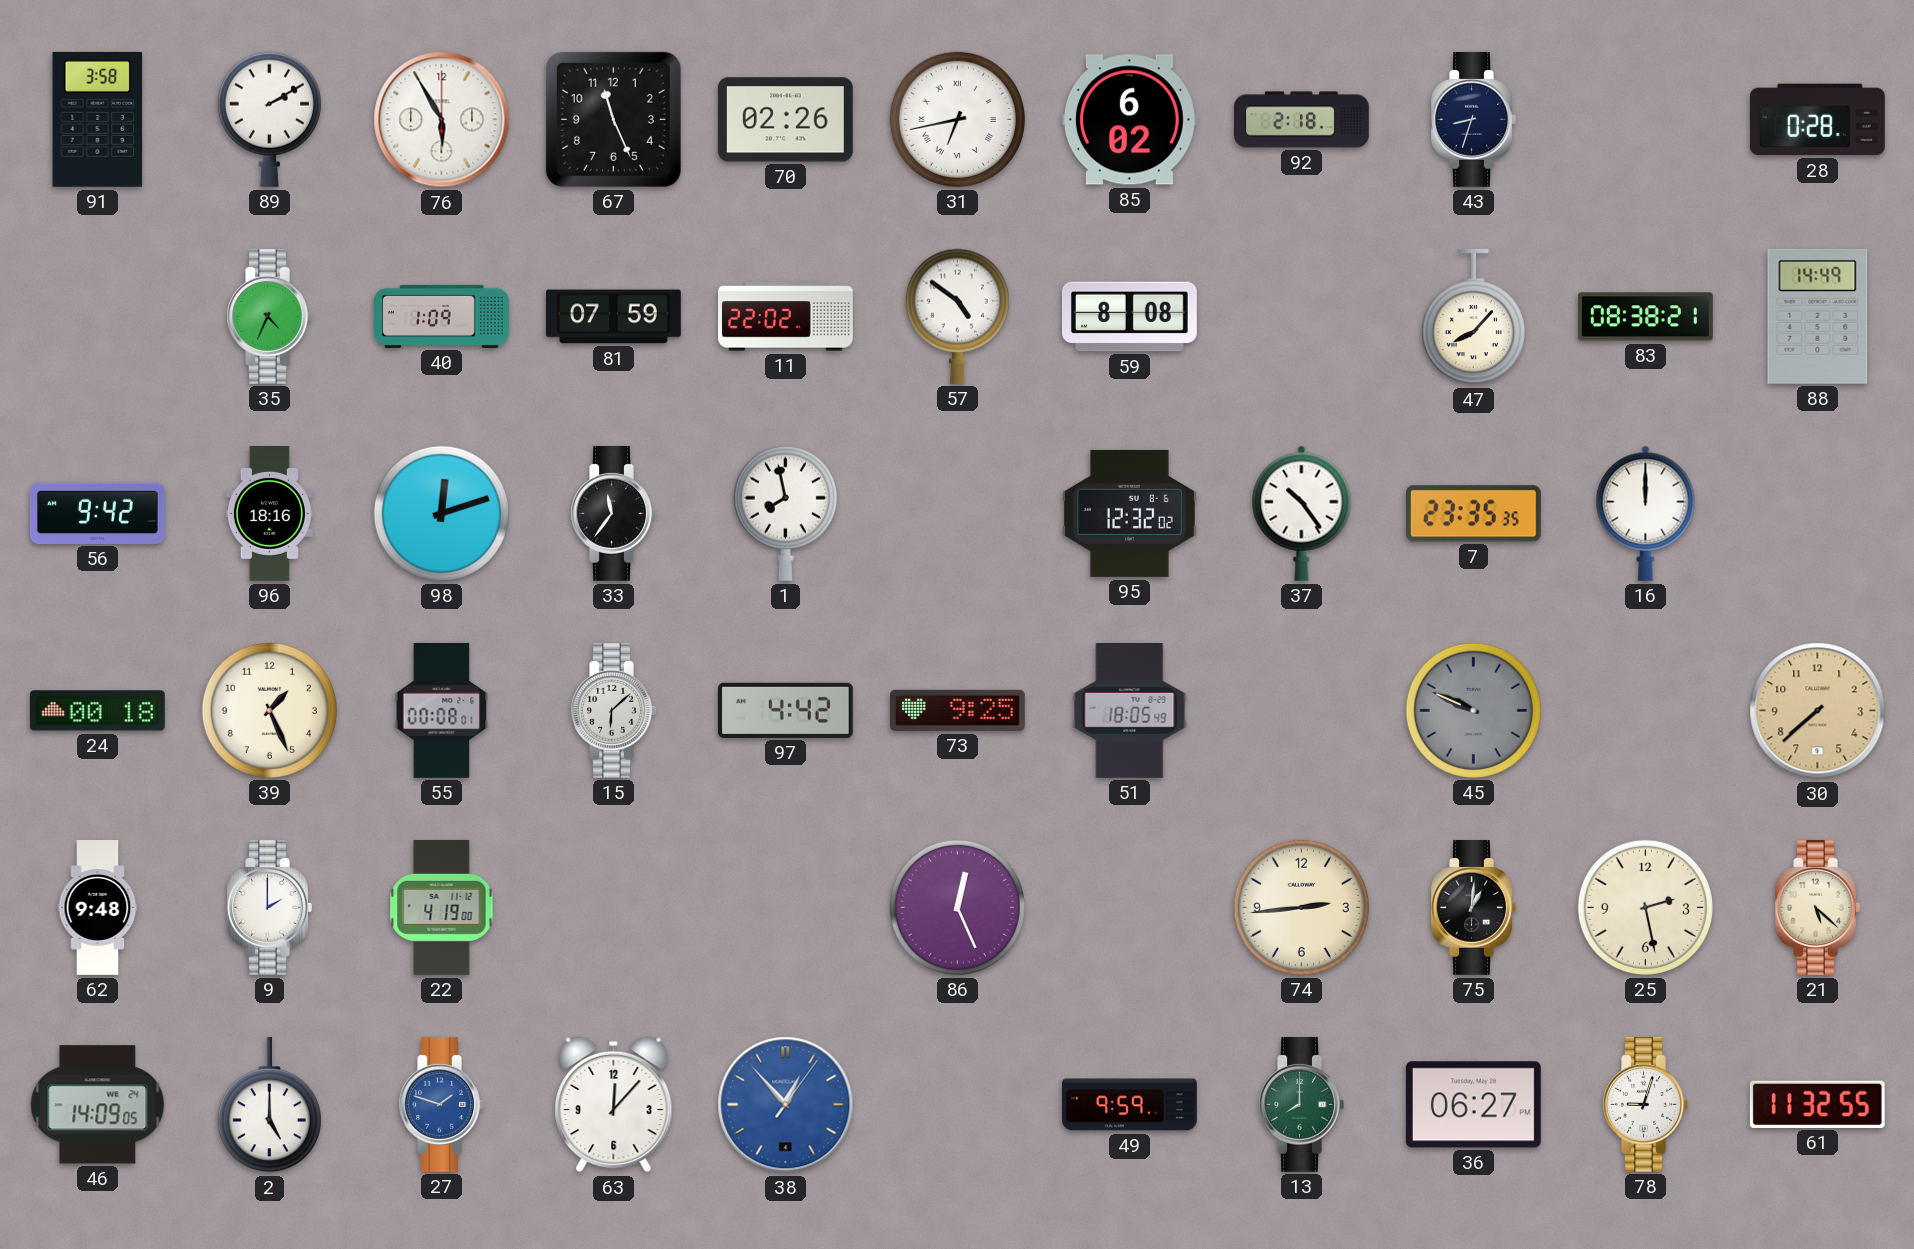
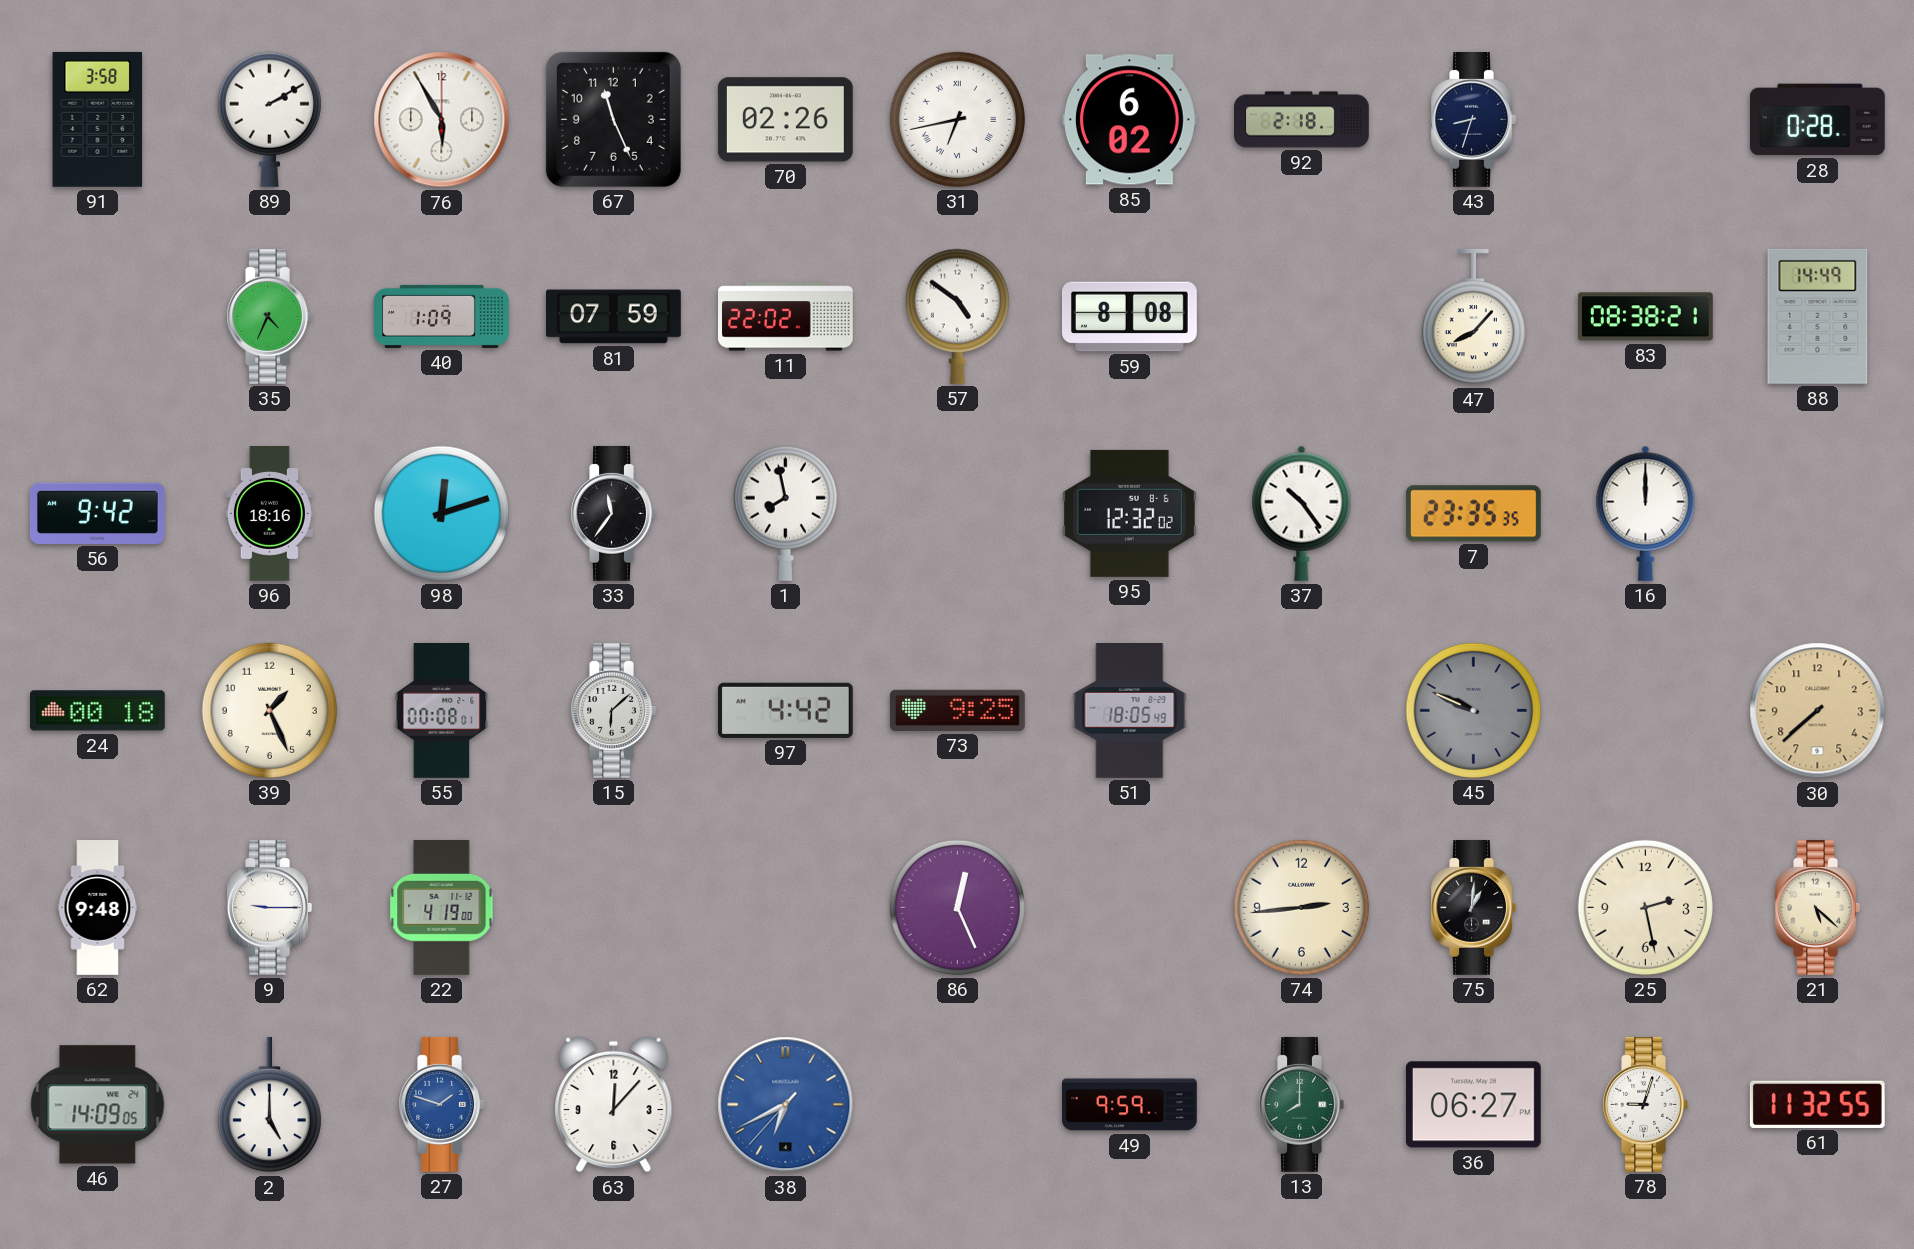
9: 2:00 -> 9:15 (269, 907)
38: 12:53 -> 6:40 (786, 1105)
